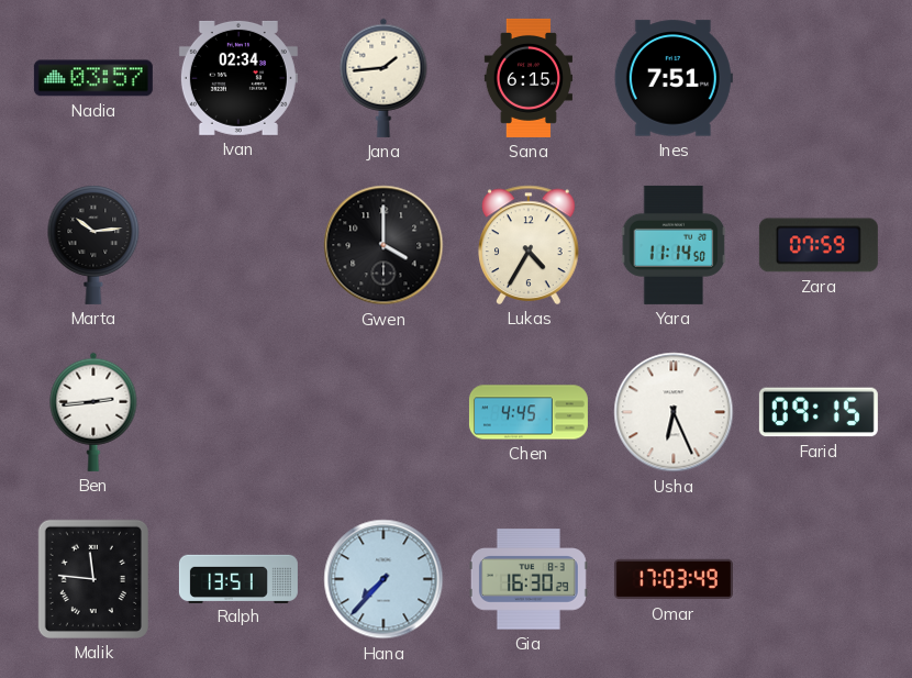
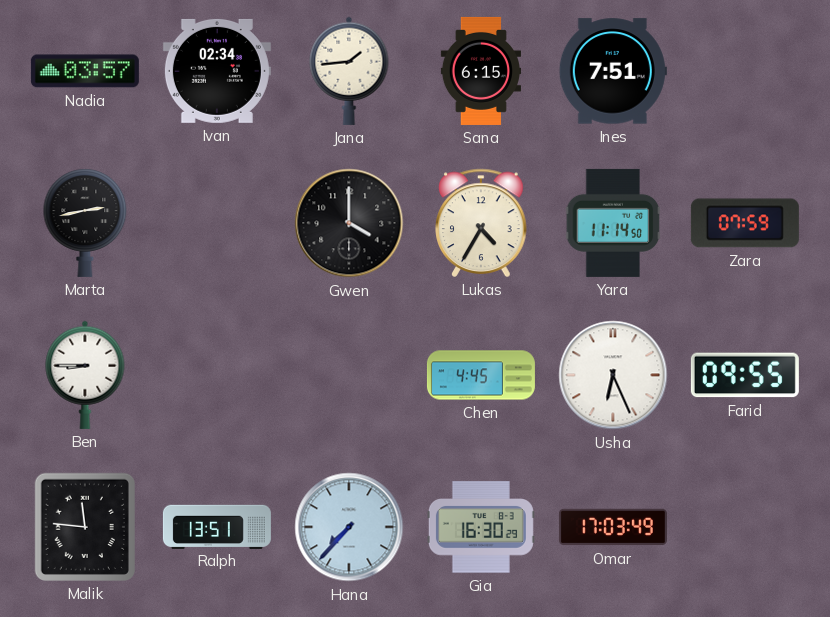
Marta: 10:14 -> 2:43 (85, 223)
Ben: 2:44 -> 8:45 (85, 375)
Farid: 09:15 -> 09:55 (745, 375)
